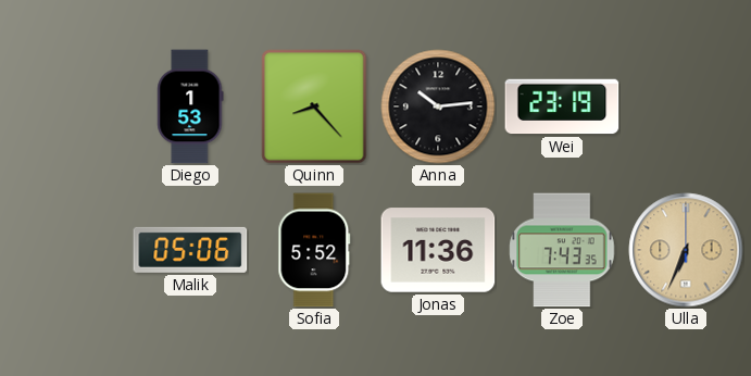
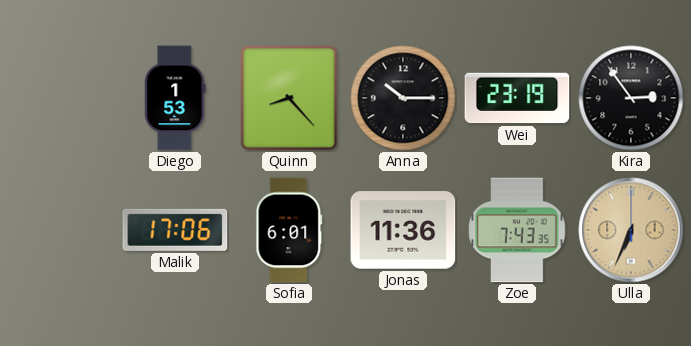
Anna: 10:14 -> 10:15 (403, 98)
Kira: none -> 2:54 (631, 98)
Malik: 05:06 -> 17:06 (175, 230)
Sofia: 5:52 -> 6:01 (289, 230)
